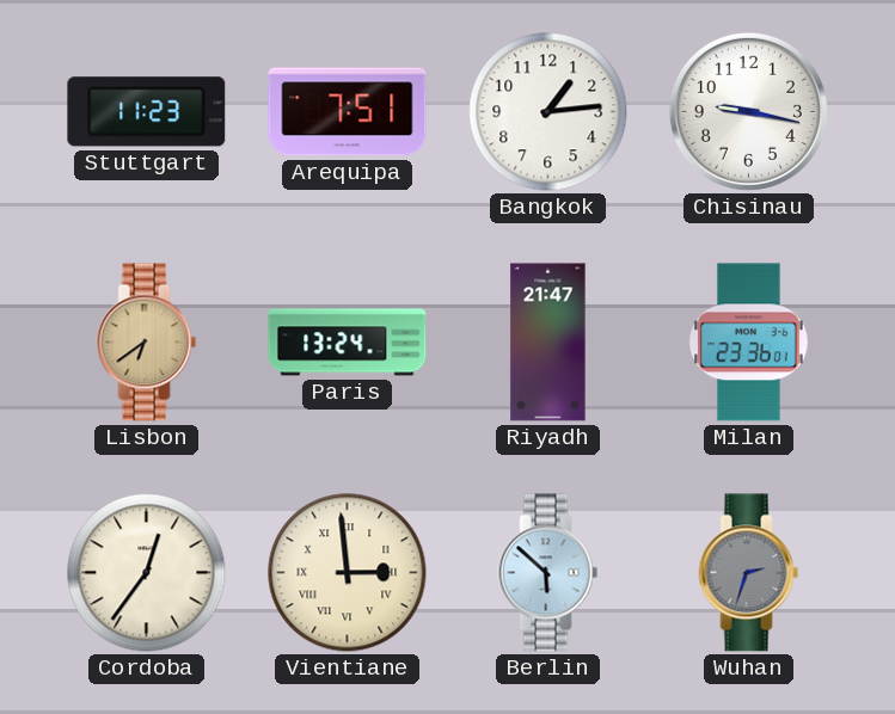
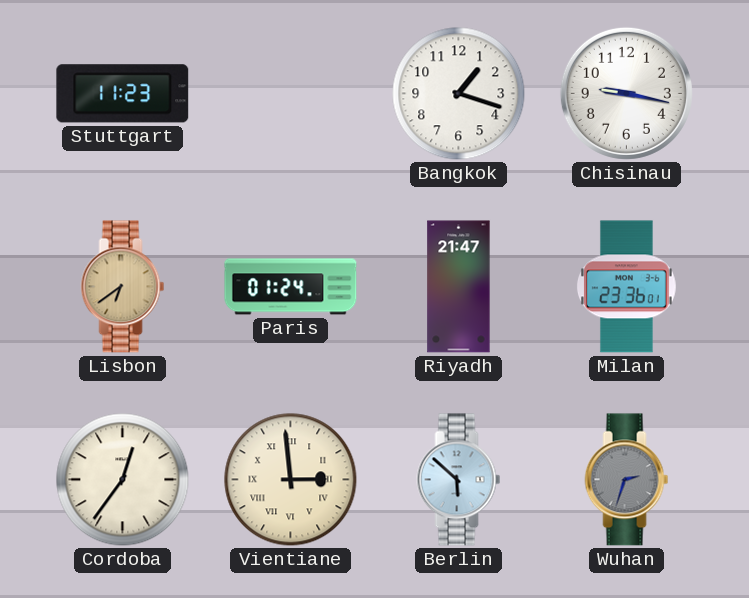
Arequipa: 7:51 -> none (348, 112)
Bangkok: 1:14 -> 1:18 (459, 94)
Paris: 13:24 -> 01:24 (291, 287)
